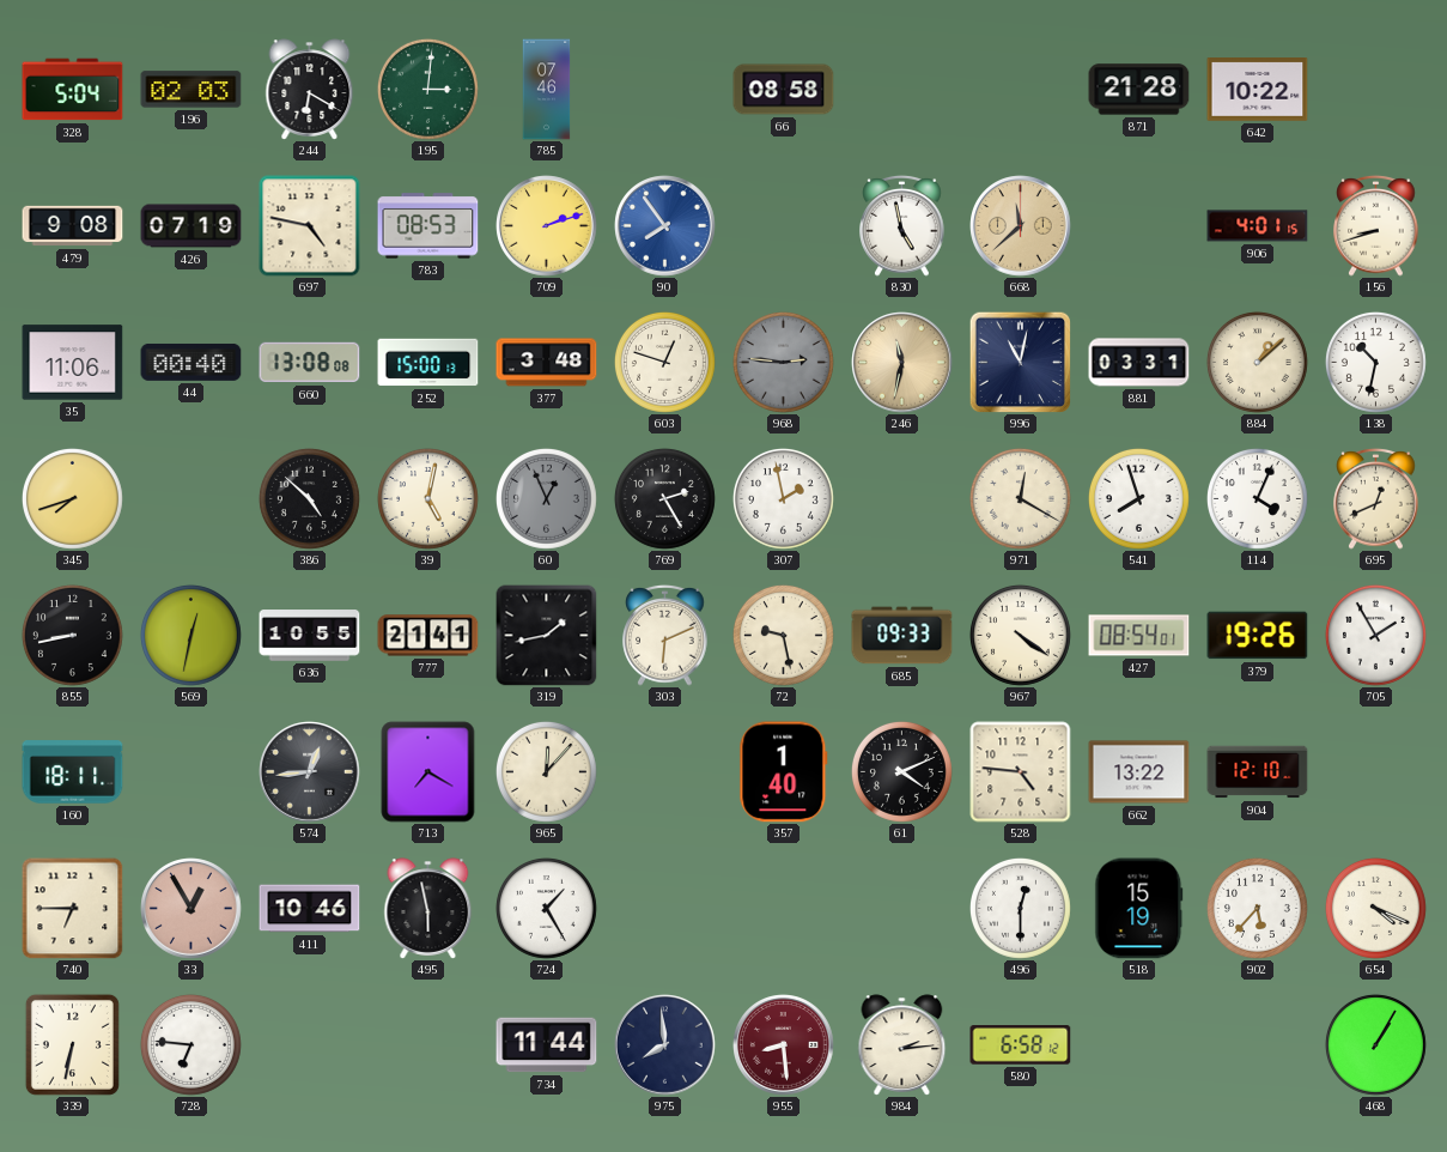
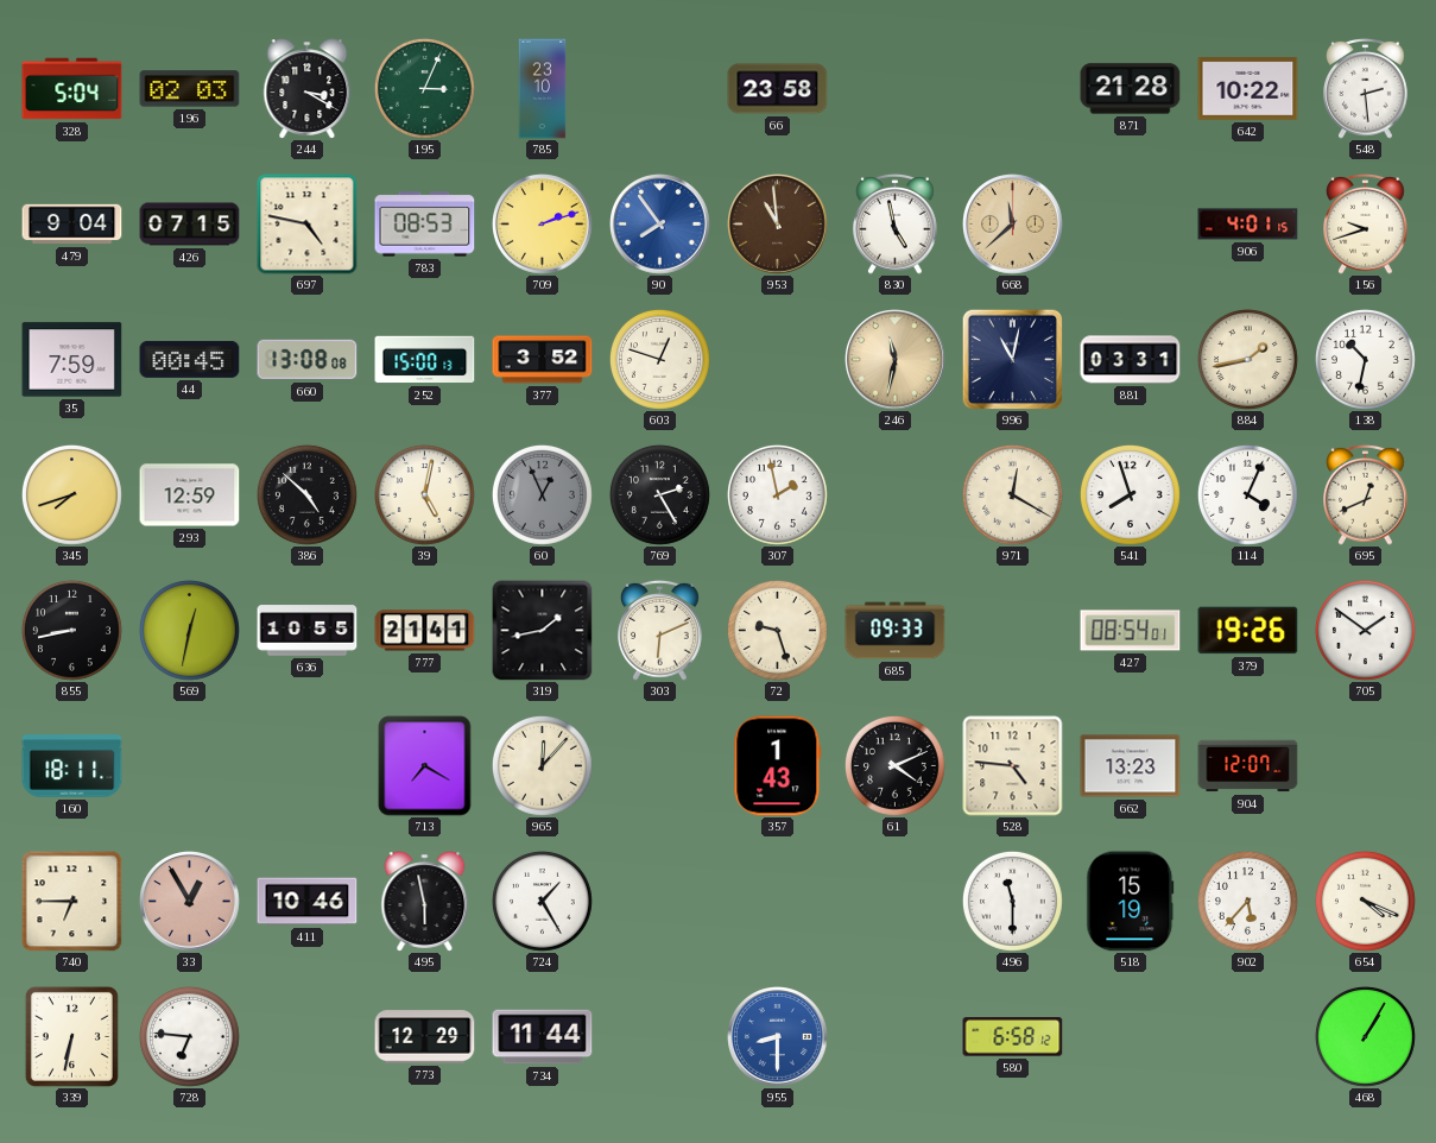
244: 6:20 -> 3:20 (308, 89)
195: 3:01 -> 3:04 (424, 88)
785: 07:46 -> 23:10 (543, 89)
66: 08:58 -> 23:58 (778, 89)
548: none -> 2:29 (1366, 88)
479: 9:08 -> 9:04 (72, 225)
426: 07:19 -> 07:15 (190, 225)
953: none -> 10:59 (778, 225)
156: 8:42 -> 9:42 (1366, 223)
35: 11:06 -> 7:59 (72, 360)
44: 00:40 -> 00:45 (190, 359)
377: 3:48 -> 3:52 (543, 360)
968: 2:46 -> none (783, 362)
884: 1:08 -> 1:43 (1247, 359)
293: none -> 12:59 (190, 495)
72: 9:28 -> 9:27 (777, 630)
967: 4:21 -> none (1020, 635)
705: 1:55 -> 1:51 (1365, 630)
574: 12:44 -> none (310, 772)
357: 1:40 -> 1:43 (778, 766)
662: 13:22 -> 13:23 (1131, 766)
904: 12:10 -> 12:07 (1248, 766)
496: 12:30 -> 11:30 (1012, 901)
773: none -> 12:29 (425, 1037)
975: 7:59 -> none (665, 1045)
955: 8:29 -> 8:30 (778, 1037)
955 dial: burgundy -> blue (778, 1037)
984: 2:14 -> none (902, 1045)
